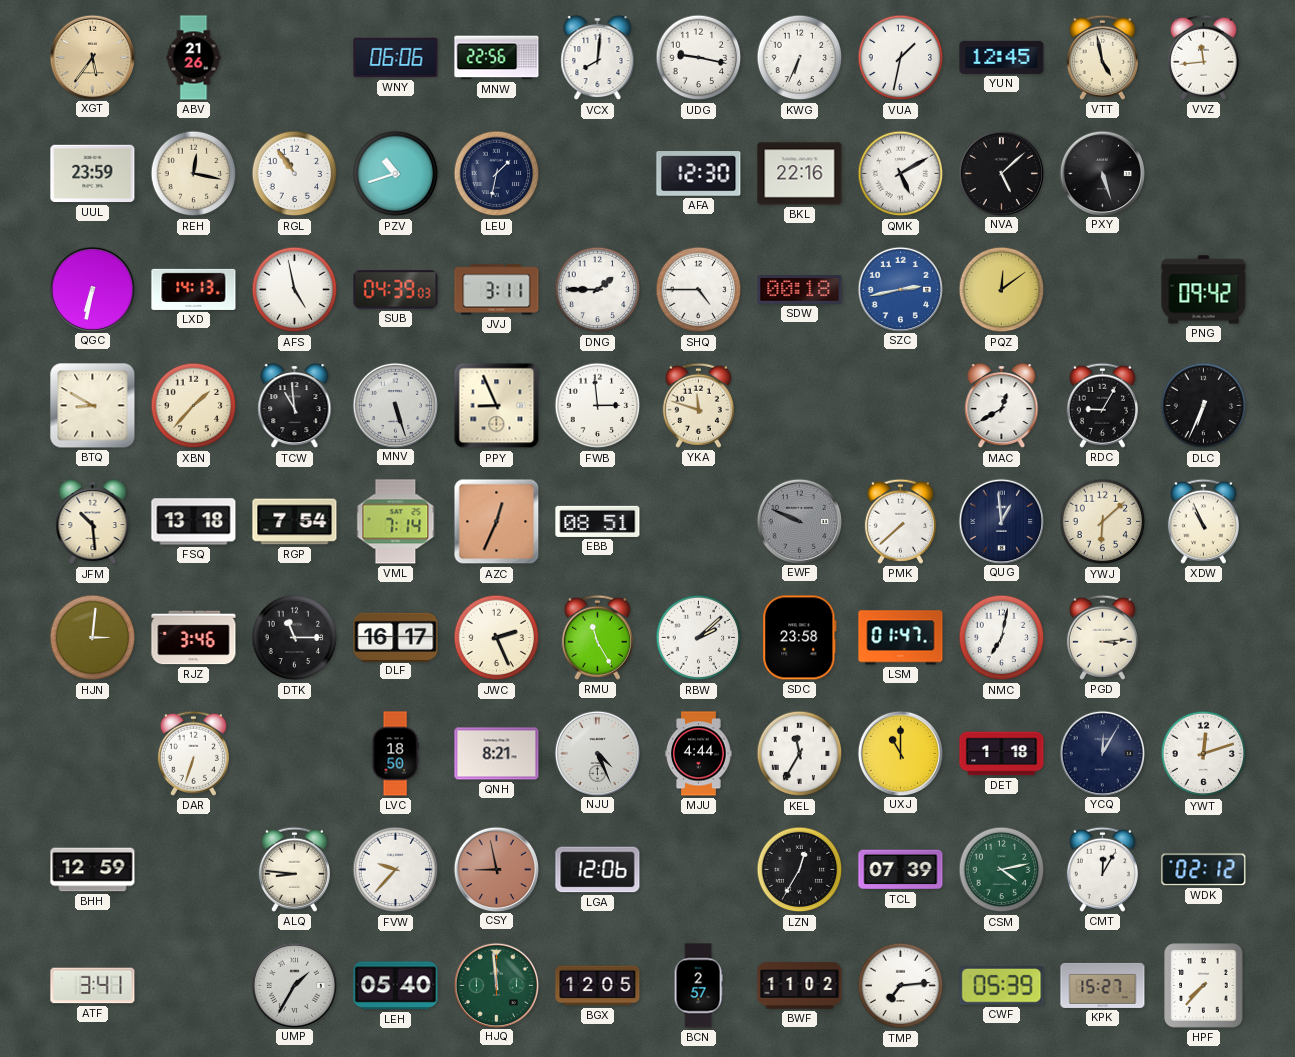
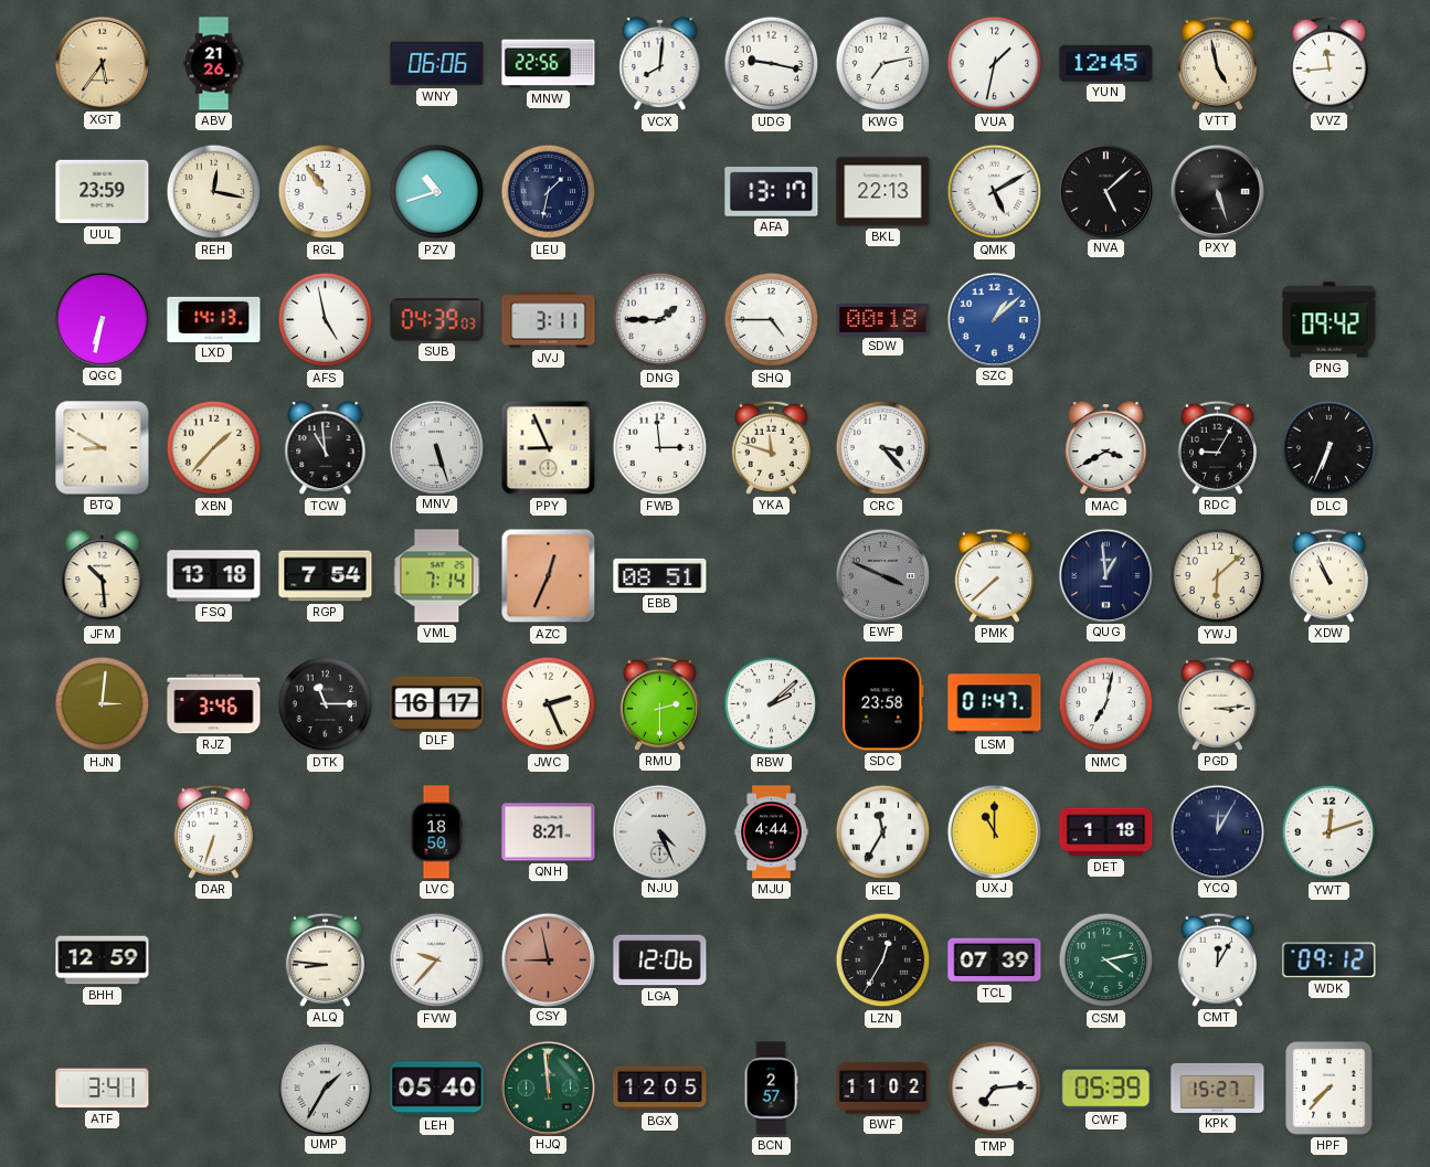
KWG: 6:34 -> 7:13 (883, 64)
AFA: 12:30 -> 13:17 (772, 192)
BKL: 22:16 -> 22:13 (883, 192)
SZC: 2:43 -> 1:08 (994, 319)
PQZ: 12:09 -> none (1002, 290)
CRC: none -> 3:23 (883, 448)
MAC: 12:40 -> 3:40 (1106, 448)
EWF: 9:49 -> 3:49 (882, 575)
RMU: 11:25 -> 2:30 (659, 703)
WDK: 02:12 -> 09:12 (1330, 961)
